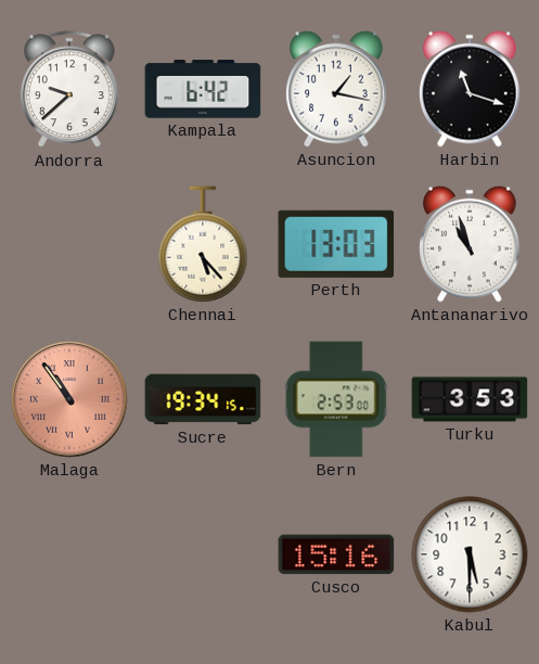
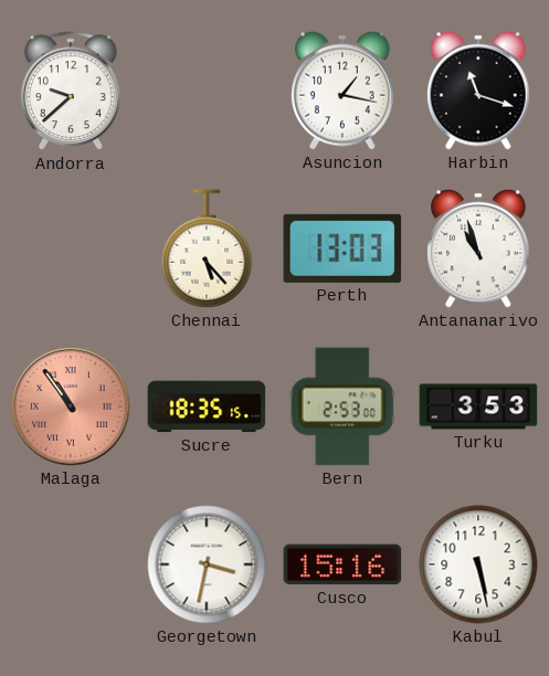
Kampala: 6:42 -> none (203, 89)
Sucre: 19:34 -> 18:35 (207, 406)
Georgetown: none -> 3:32 (207, 564)
Kabul: 5:30 -> 5:28 (478, 564)
